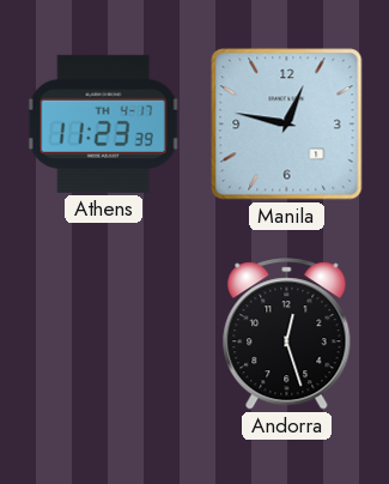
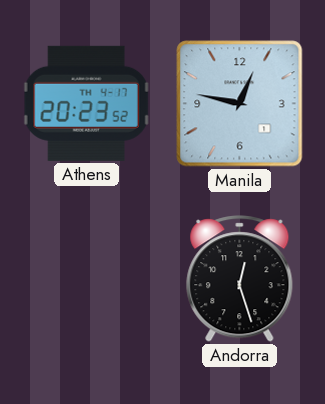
Athens: 11:23 -> 20:23 (86, 103)
